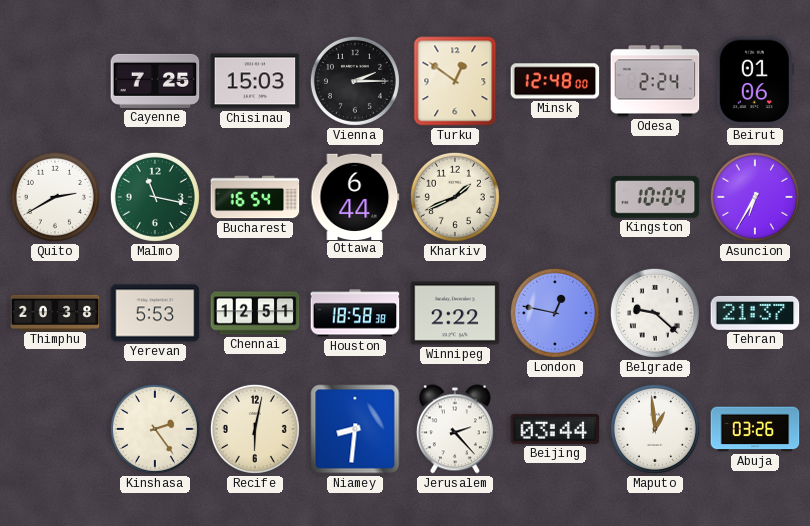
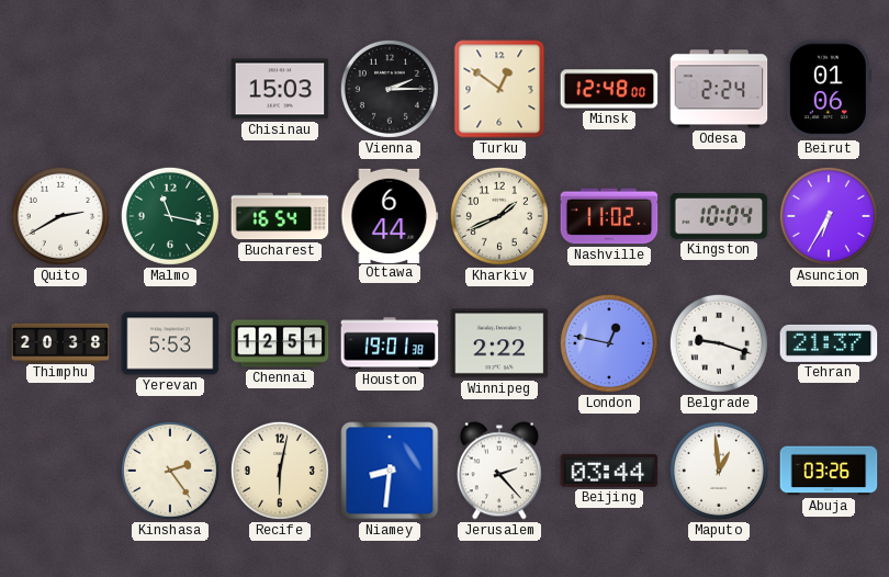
Cayenne: 7:25 -> none (155, 81)
Nashville: none -> 11:02 (609, 216)
Houston: 18:58 -> 19:01 (390, 343)
Belgrade: 9:22 -> 9:18 (719, 343)
